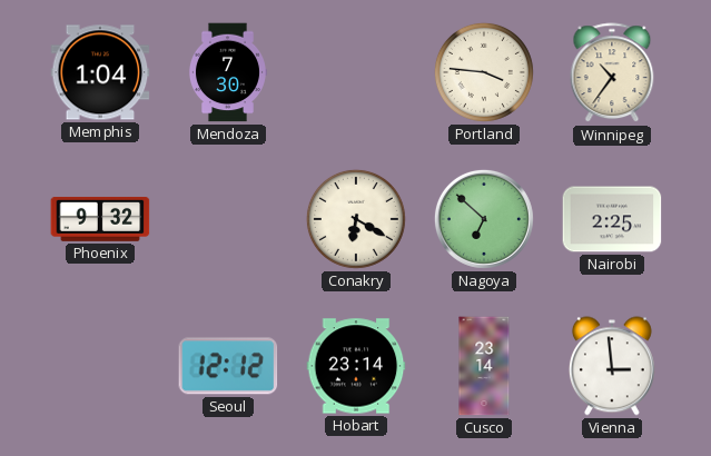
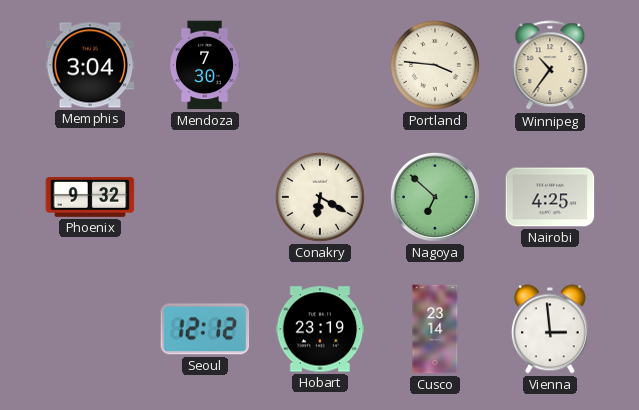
Memphis: 1:04 -> 3:04 (90, 65)
Nairobi: 2:25 -> 4:25 (550, 197)
Hobart: 23:14 -> 23:19 (320, 329)
